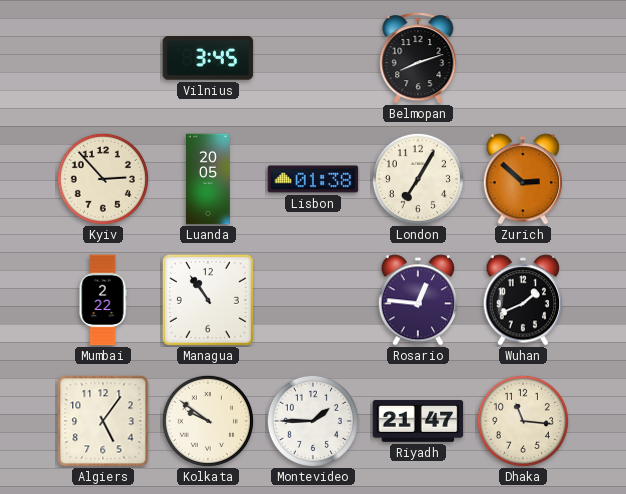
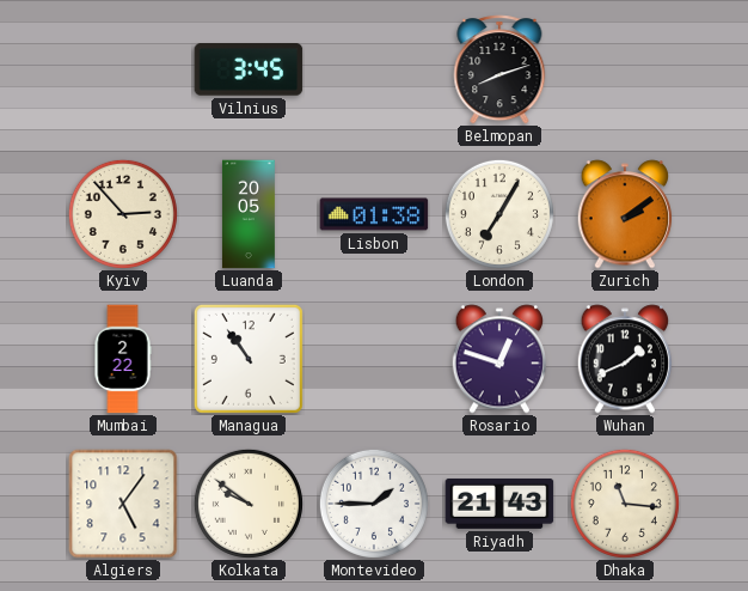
Zurich: 2:52 -> 2:09 (625, 214)
Rosario: 12:46 -> 12:48 (499, 359)
Riyadh: 21:47 -> 21:43 (499, 504)
